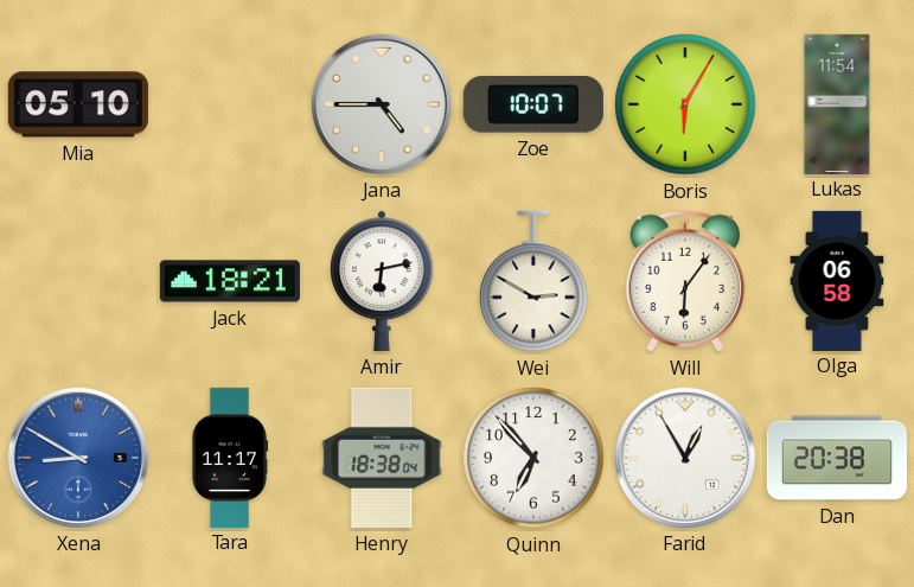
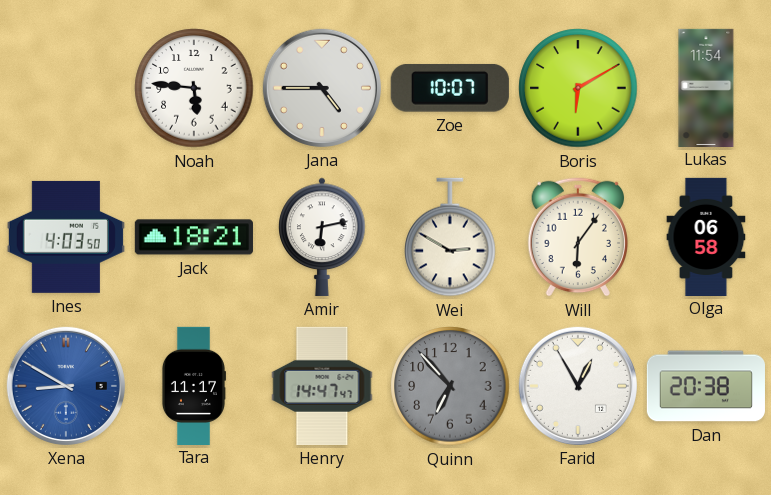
Mia: 05:10 -> none (78, 104)
Noah: none -> 5:46 (194, 88)
Boris: 6:05 -> 6:10 (578, 88)
Ines: none -> 4:03 (66, 237)
Henry: 18:38 -> 14:47 (322, 386)
Quinn dial: white -> grey (450, 386)
